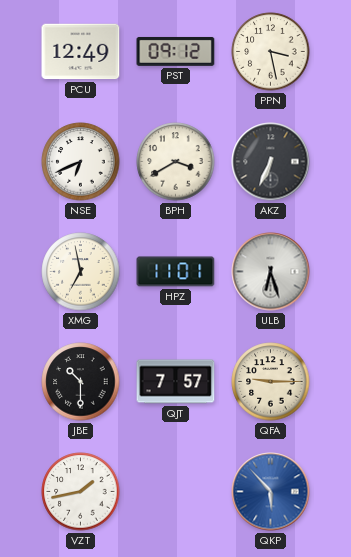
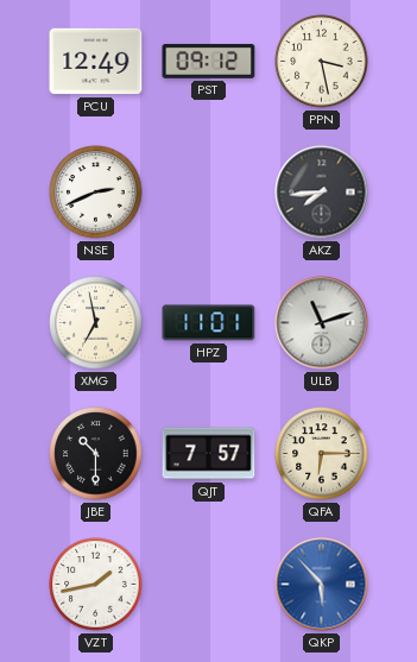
NSE: 6:41 -> 2:41 (96, 193)
BPH: 3:40 -> none (176, 162)
AKZ: 6:34 -> 7:44 (322, 193)
ULB: 6:27 -> 11:12 (322, 323)
QFA: 9:15 -> 6:15 (322, 454)
